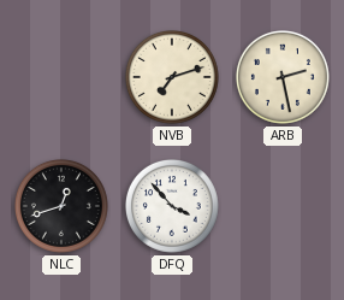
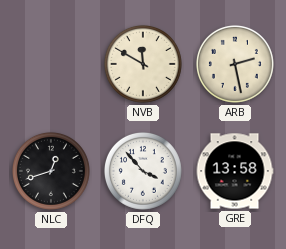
NVB: 7:12 -> 11:50 (143, 64)
GRE: none -> 13:58 (235, 171)
